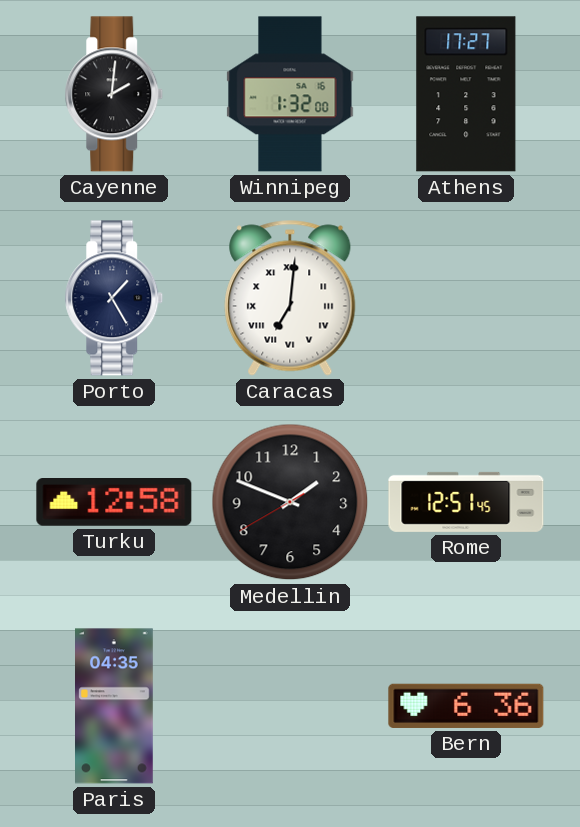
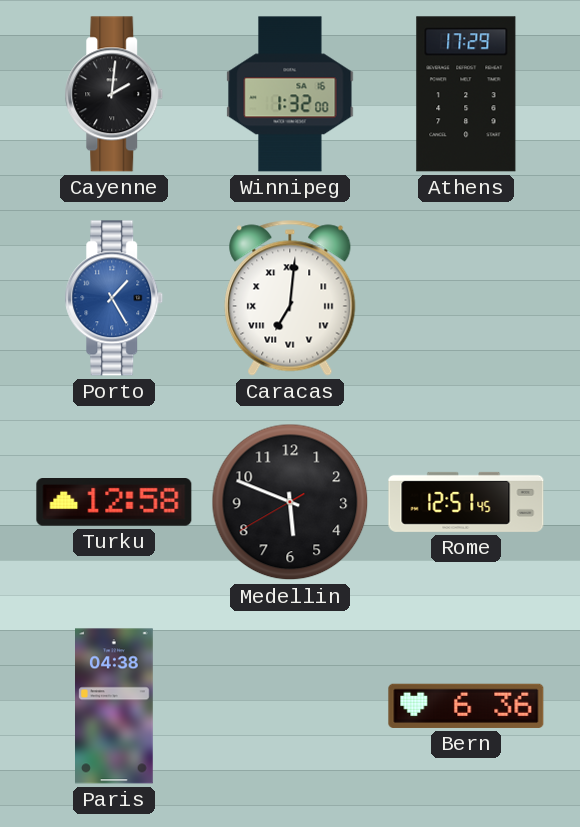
Athens: 17:27 -> 17:29 (466, 94)
Porto dial: navy -> blue (114, 298)
Medellin: 1:48 -> 5:48 (290, 502)
Paris: 04:35 -> 04:38 (115, 706)
